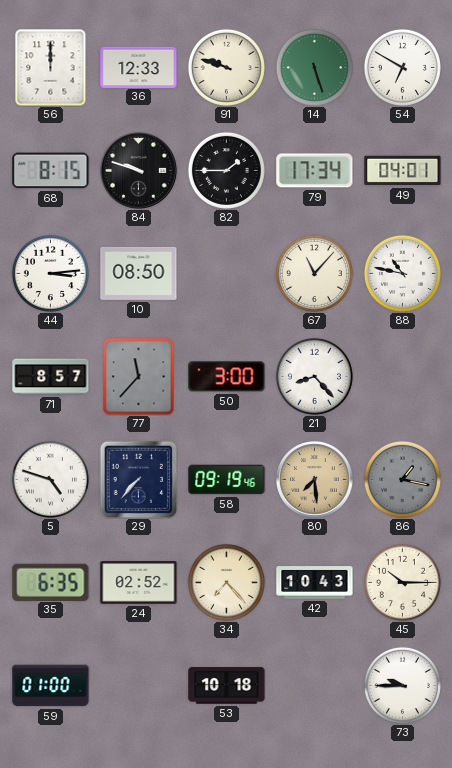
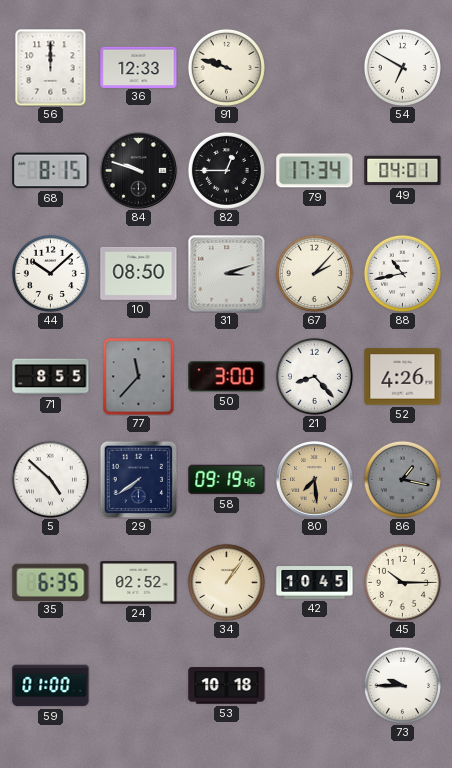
14: 5:27 -> none (314, 67)
82: 1:45 -> 12:45 (226, 170)
44: 3:14 -> 10:08 (50, 273)
31: none -> 3:12 (227, 274)
67: 11:07 -> 2:07 (314, 273)
88: 10:47 -> 10:43 (402, 273)
71: 8:57 -> 8:55 (51, 377)
52: none -> 4:26 (403, 377)
5: 4:48 -> 4:52 (50, 479)
29: 7:37 -> 7:39 (138, 479)
34: 7:23 -> 1:06 (226, 582)
42: 10:43 -> 10:45 (315, 583)
